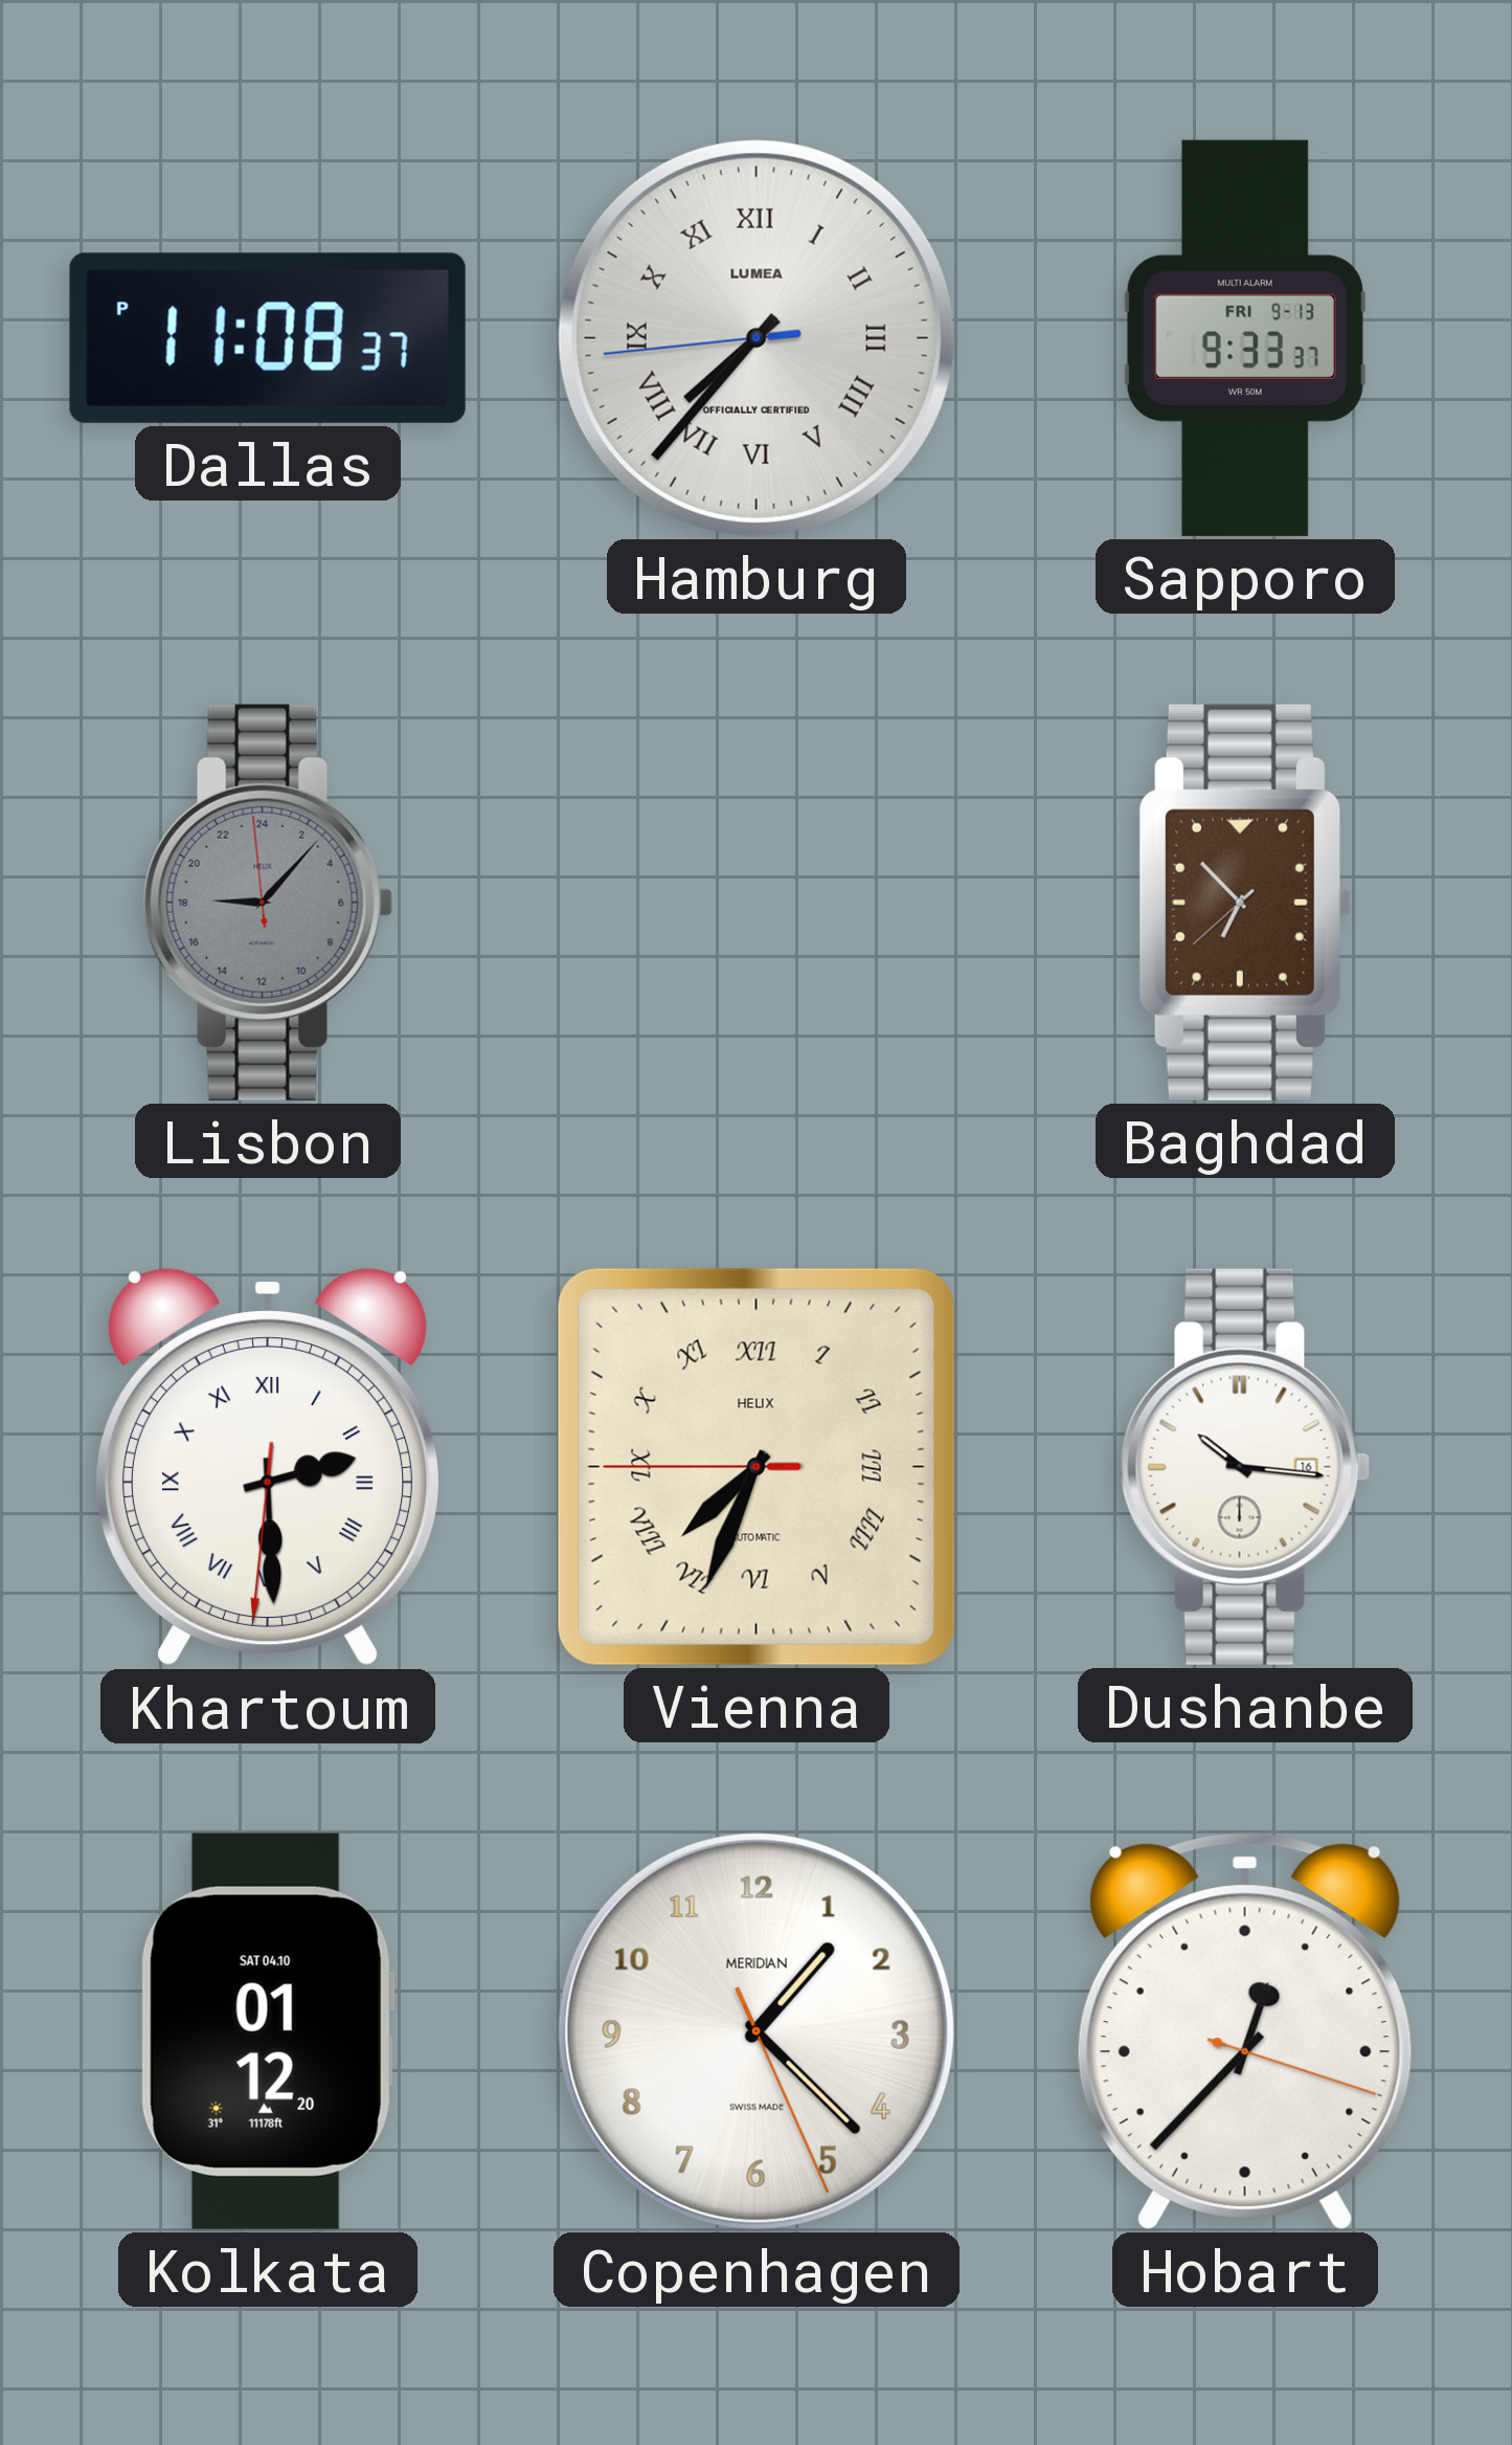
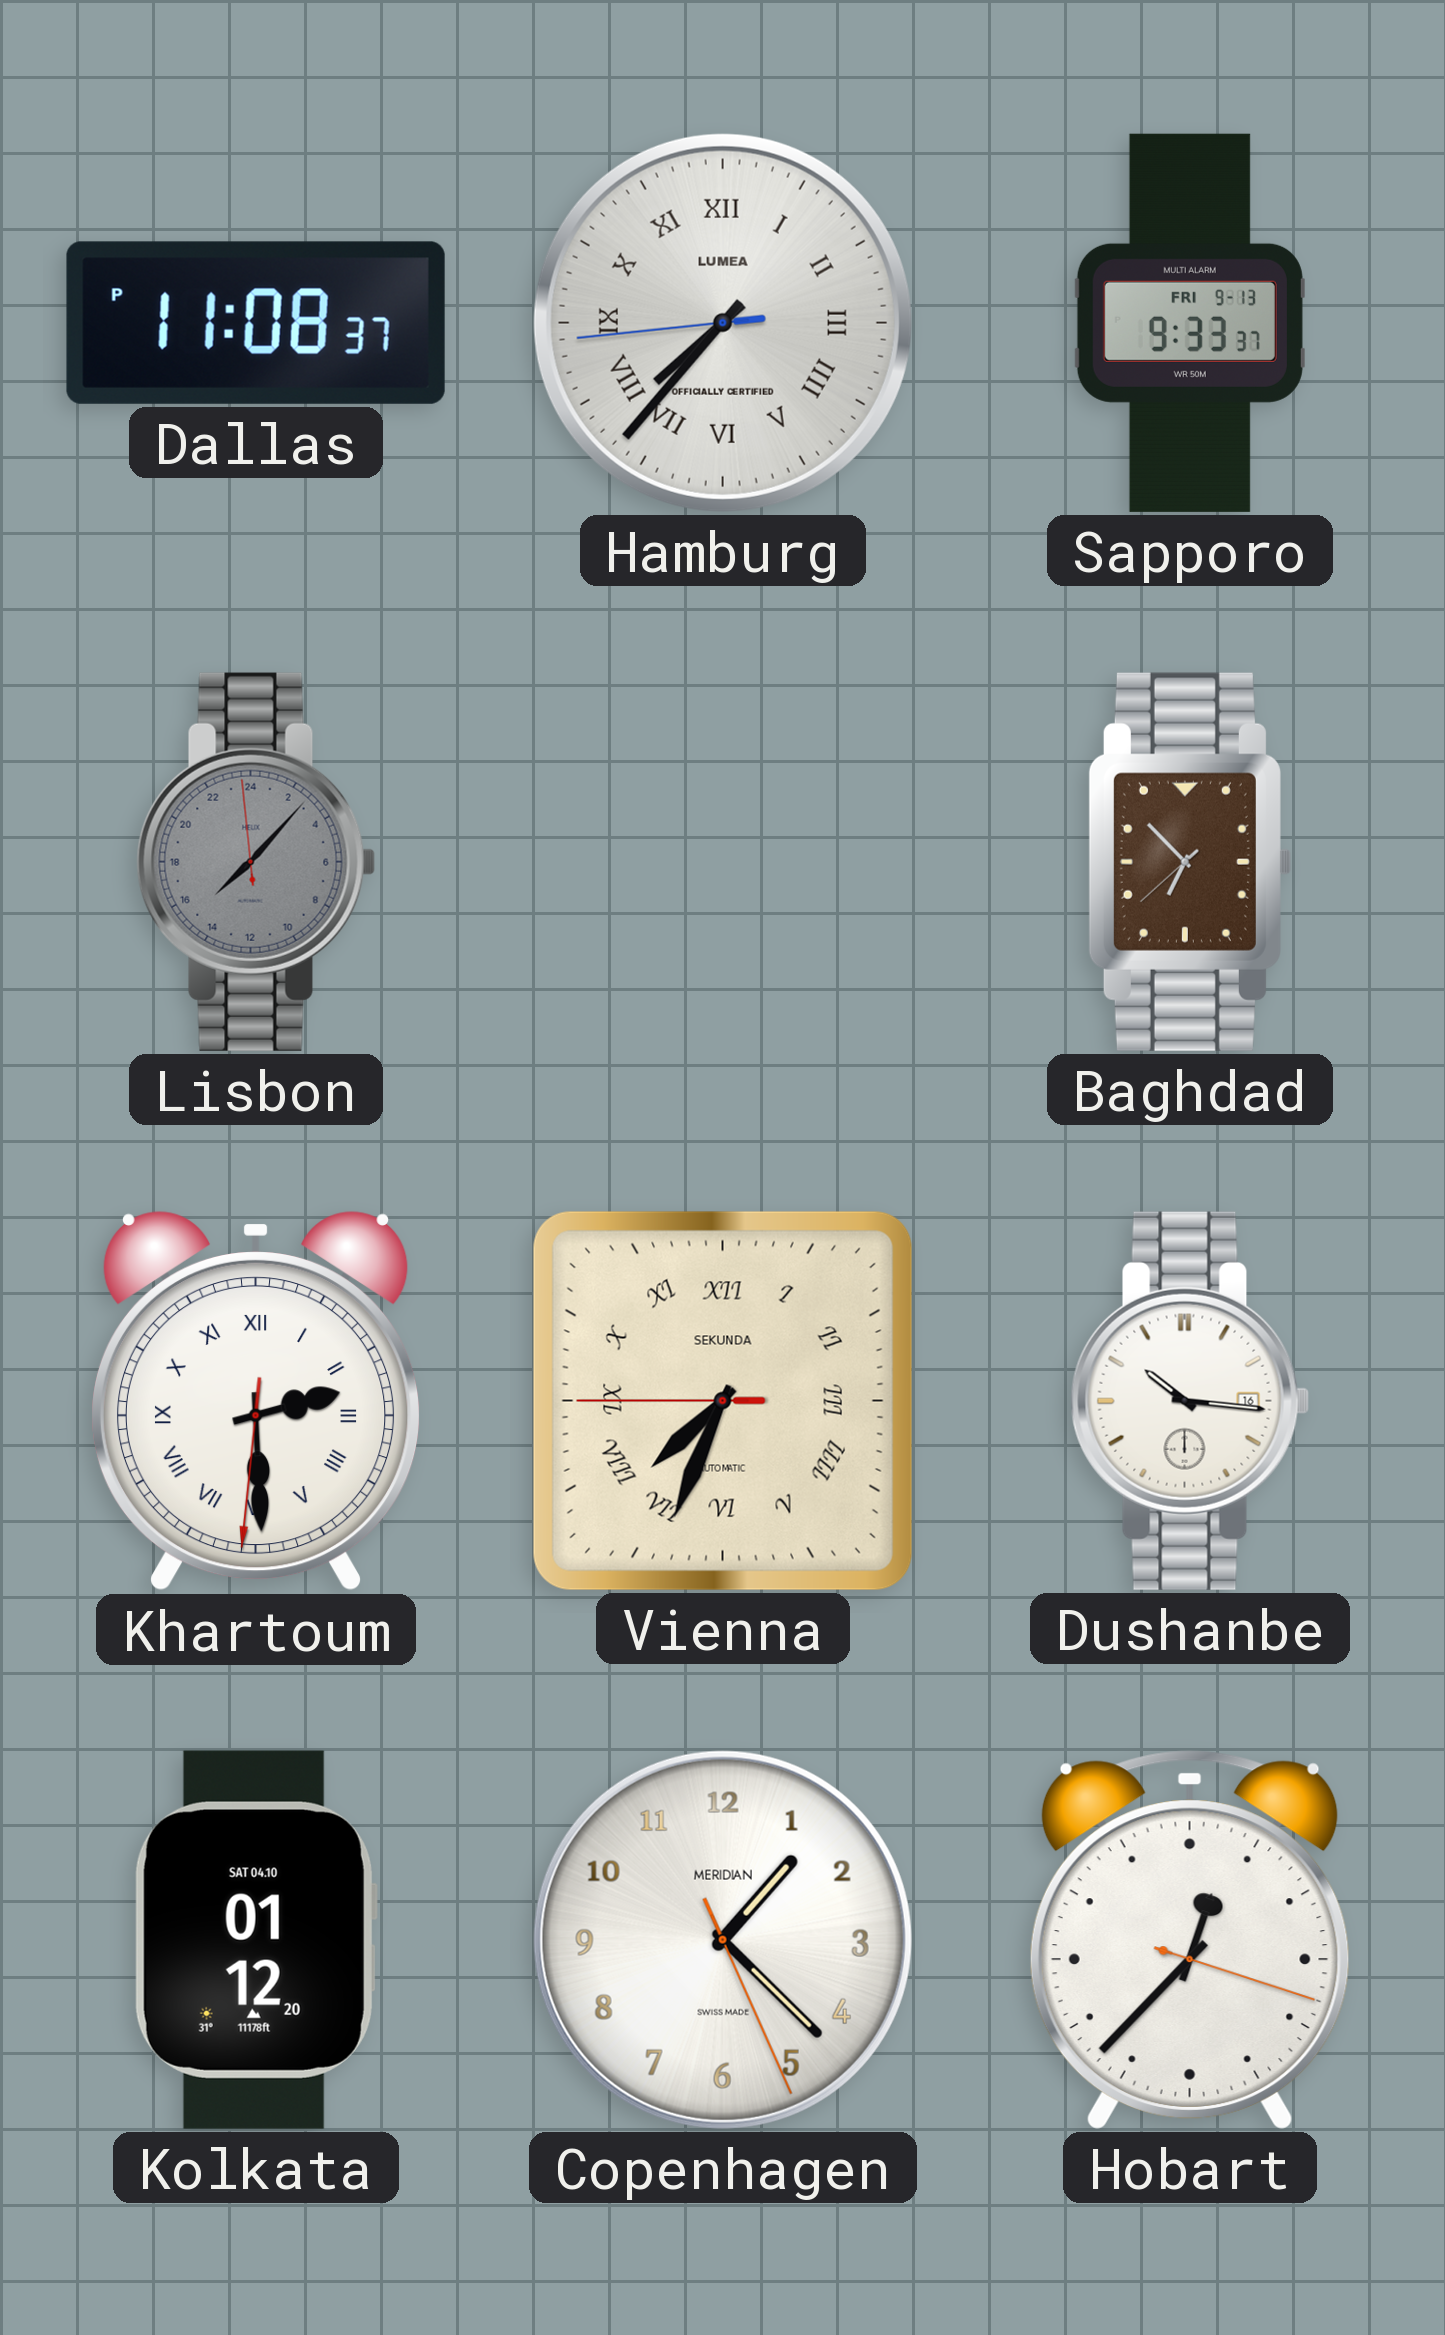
Lisbon: 18:06 -> 15:06 (256, 862)
Vienna brand: HELIX -> SEKUNDA (723, 1401)
